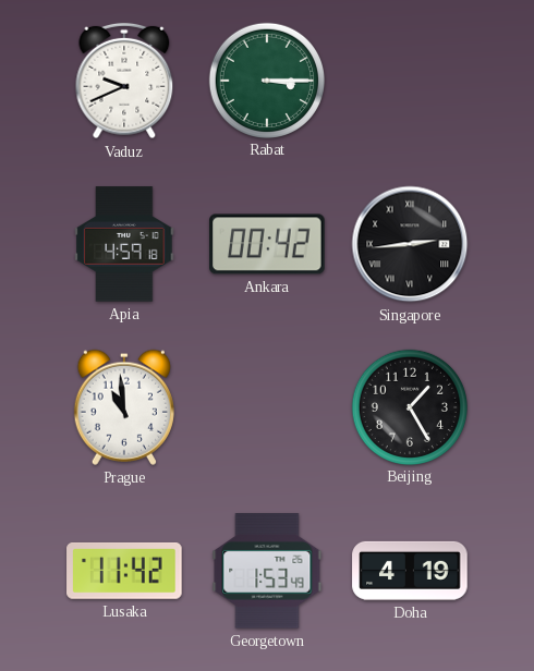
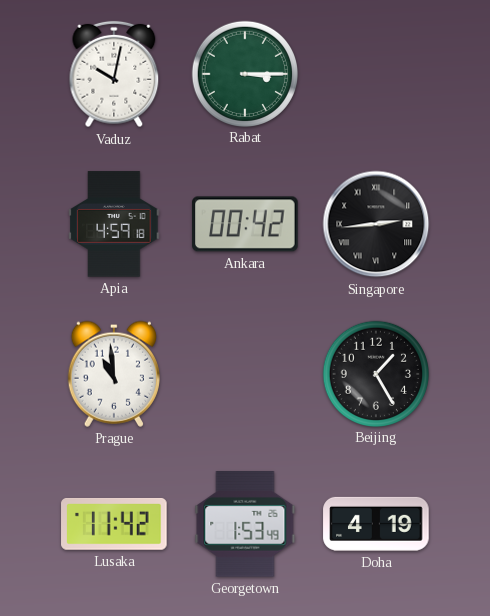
Vaduz: 9:41 -> 10:02 (114, 74)
